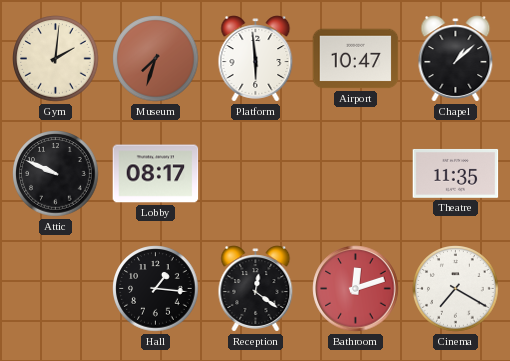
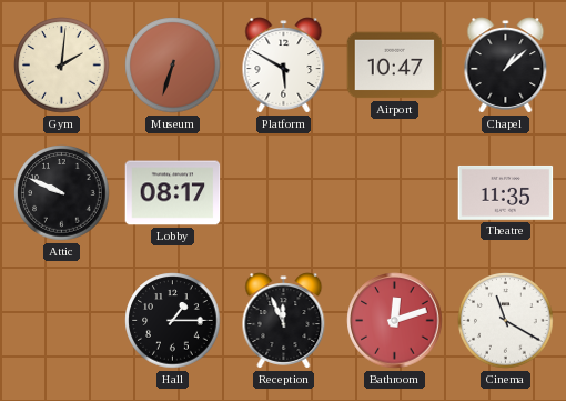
Museum: 7:33 -> 6:33 (173, 66)
Platform: 5:59 -> 5:50 (284, 66)
Hall: 1:16 -> 1:15 (173, 321)
Reception: 12:21 -> 11:56 (284, 321)
Cinema: 7:20 -> 11:20 (506, 321)
